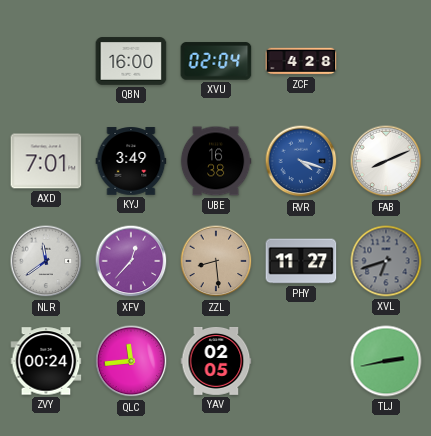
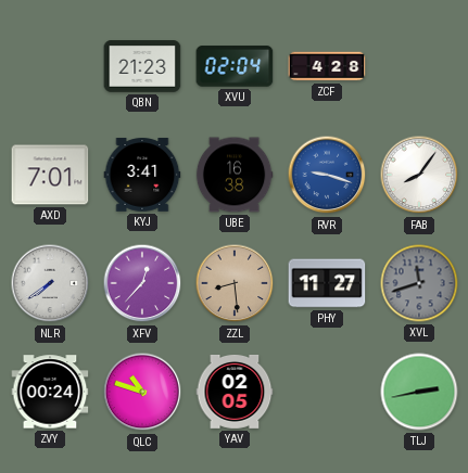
QBN: 16:00 -> 21:23 (142, 66)
KYJ: 3:49 -> 3:41 (142, 175)
RVR: 4:18 -> 9:18 (327, 175)
FAB: 8:11 -> 8:06 (419, 175)
NLR: 11:39 -> 7:39 (50, 283)
XVL: 6:42 -> 11:42 (419, 283)
QLC: 11:44 -> 10:48 (142, 392)
